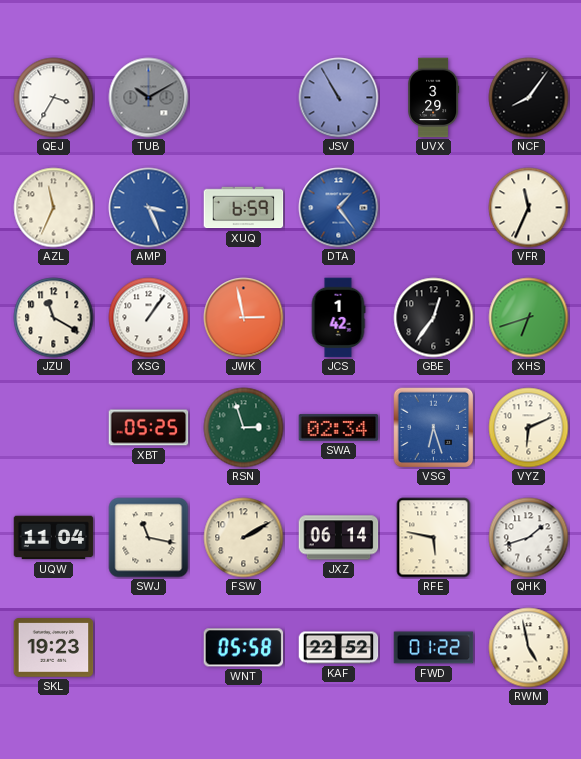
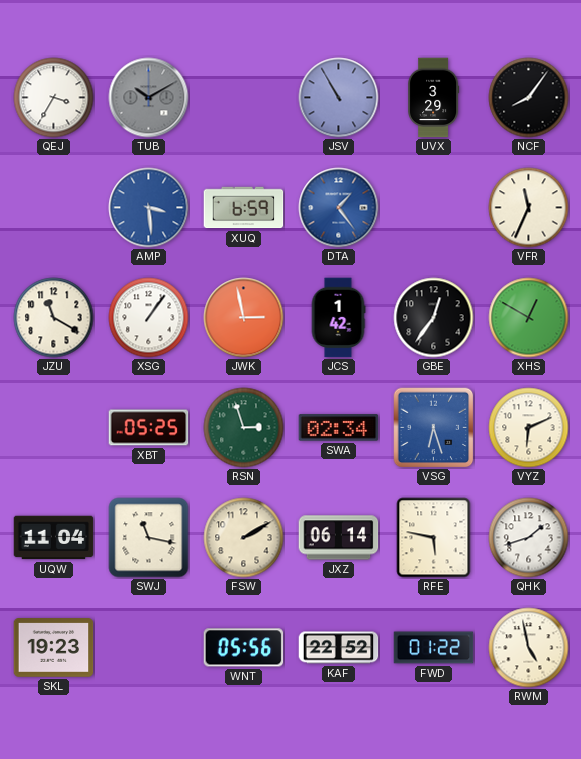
AZL: 11:34 -> none (54, 208)
AMP: 3:26 -> 3:29 (149, 208)
XHS: 6:42 -> 12:50 (529, 318)
WNT: 05:58 -> 05:56 (244, 648)
